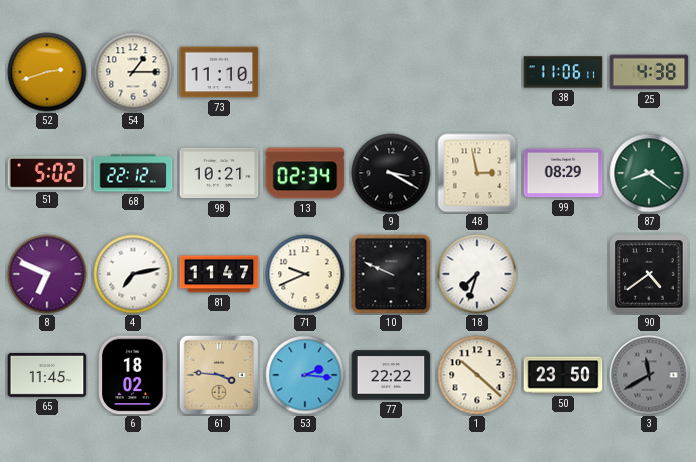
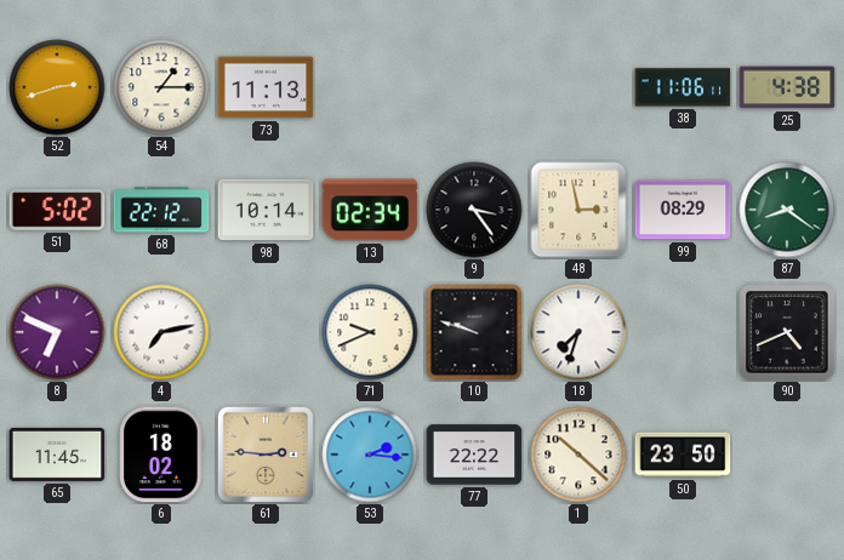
73: 11:10 -> 11:13 (266, 87)
98: 10:21 -> 10:14 (266, 210)
9: 3:20 -> 3:24 (474, 210)
81: 11:47 -> none (219, 274)
10: 9:49 -> 9:48 (474, 332)
90: 4:39 -> 4:41 (787, 332)
61: 3:46 -> 2:46 (264, 453)
3: 11:40 -> none (649, 375)
